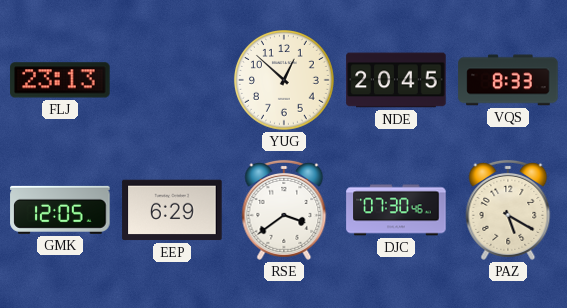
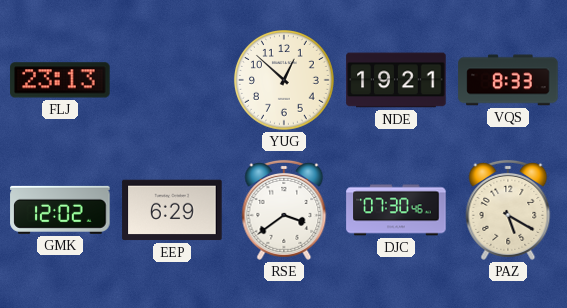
NDE: 20:45 -> 19:21 (396, 80)
GMK: 12:05 -> 12:02 (60, 210)
